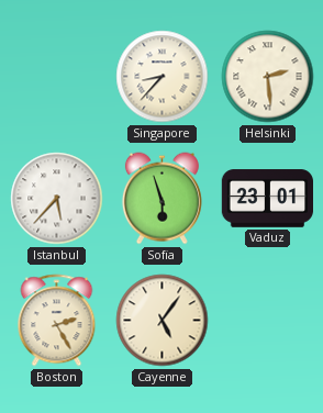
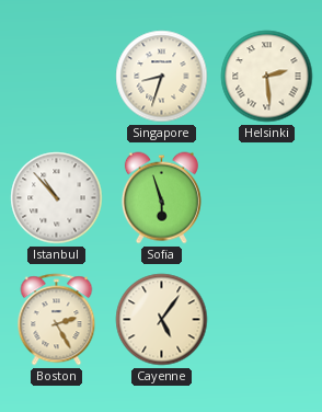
Singapore: 8:37 -> 8:33 (162, 77)
Istanbul: 5:37 -> 10:53 (57, 198)
Vaduz: 23:01 -> none (267, 199)
